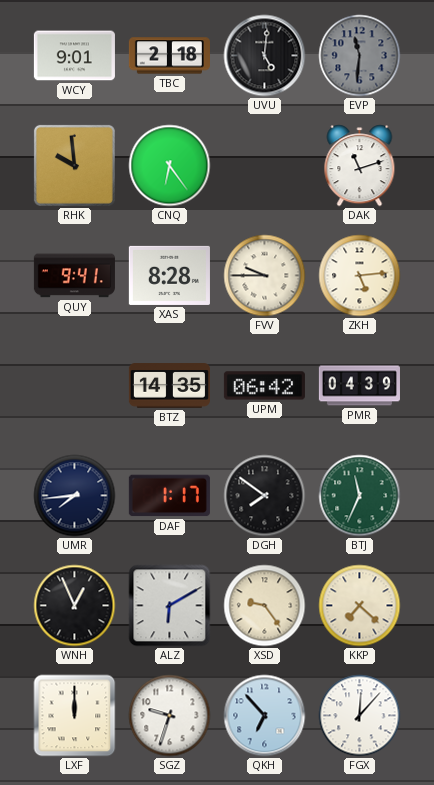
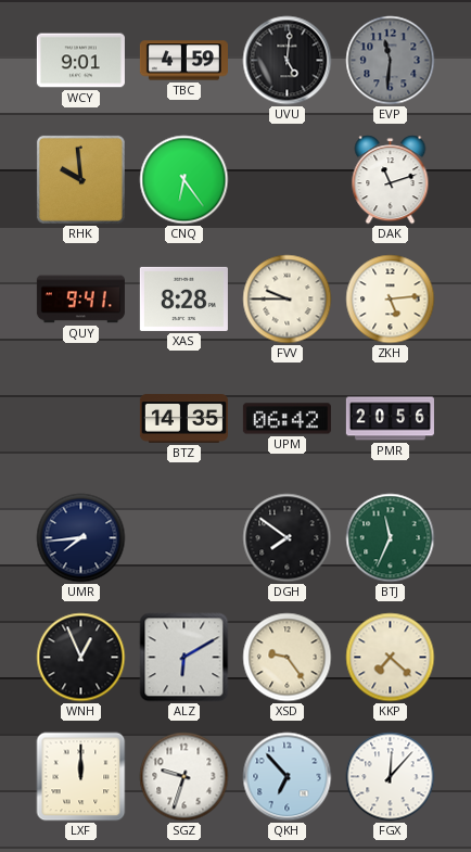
TBC: 2:18 -> 4:59 (183, 61)
PMR: 04:39 -> 20:56 (390, 419)
DAF: 1:17 -> none (169, 496)
